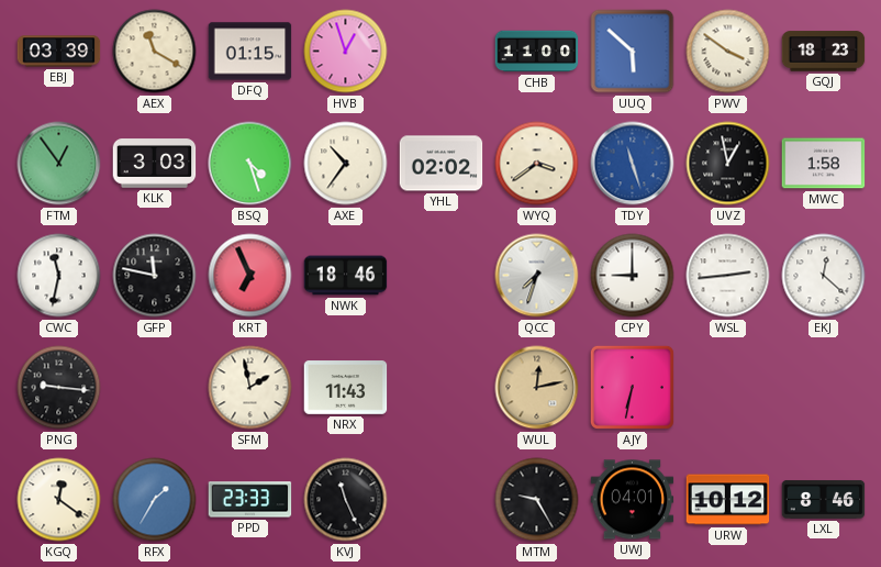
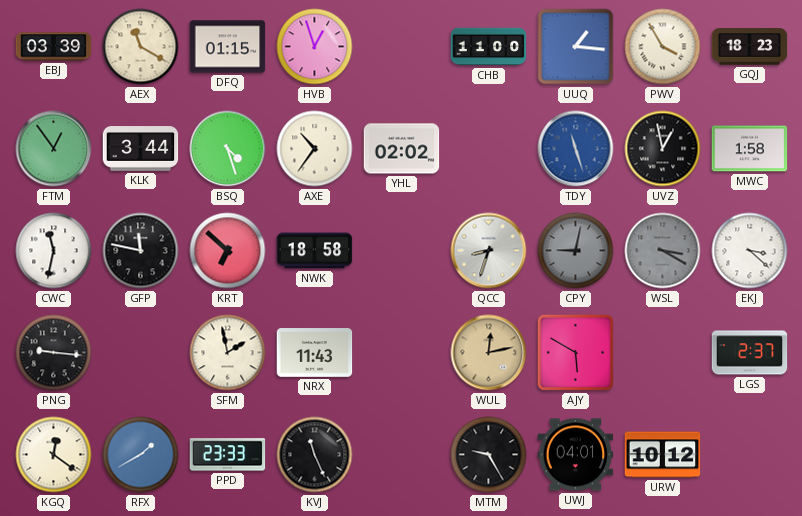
UUQ: 5:52 -> 1:16 (576, 47)
PWV: 3:51 -> 3:55 (663, 47)
KLK: 3:03 -> 3:44 (141, 149)
WYQ: 3:39 -> none (537, 164)
KRT: 6:56 -> 6:52 (228, 251)
NWK: 18:46 -> 18:58 (315, 251)
QCC: 7:33 -> 8:33 (489, 251)
CPY: 9:00 -> 9:02 (576, 251)
CPY dial: white -> grey (576, 251)
WSL: 2:44 -> 3:20 (663, 251)
WSL dial: white -> grey (663, 251)
EKJ: 12:22 -> 3:22 (750, 251)
AJY: 6:32 -> 5:50 (575, 352)
LGS: none -> 2:37 (750, 353)
RFX: 1:35 -> 1:40 (141, 455)
LXL: 8:46 -> none (824, 499)
